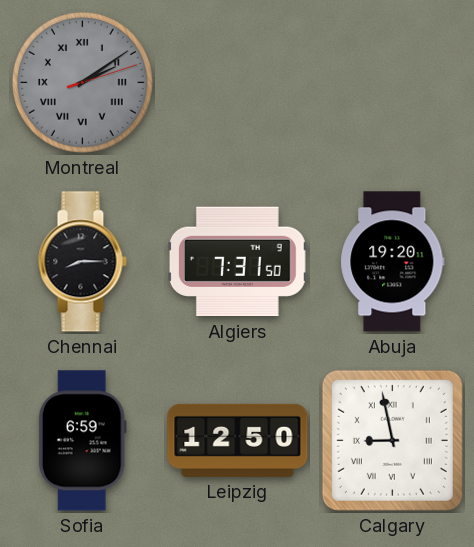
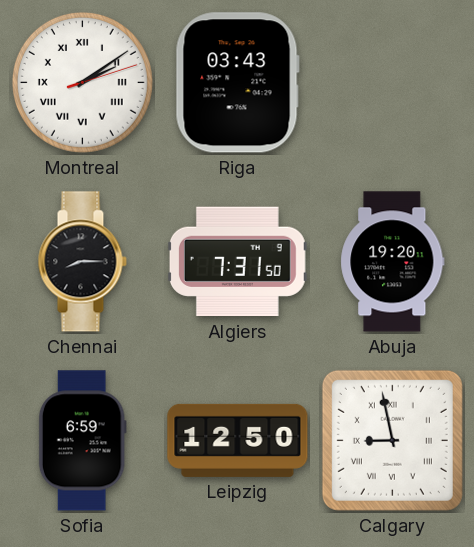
Montreal dial: grey -> white (82, 82)
Riga: none -> 03:43 (237, 83)
